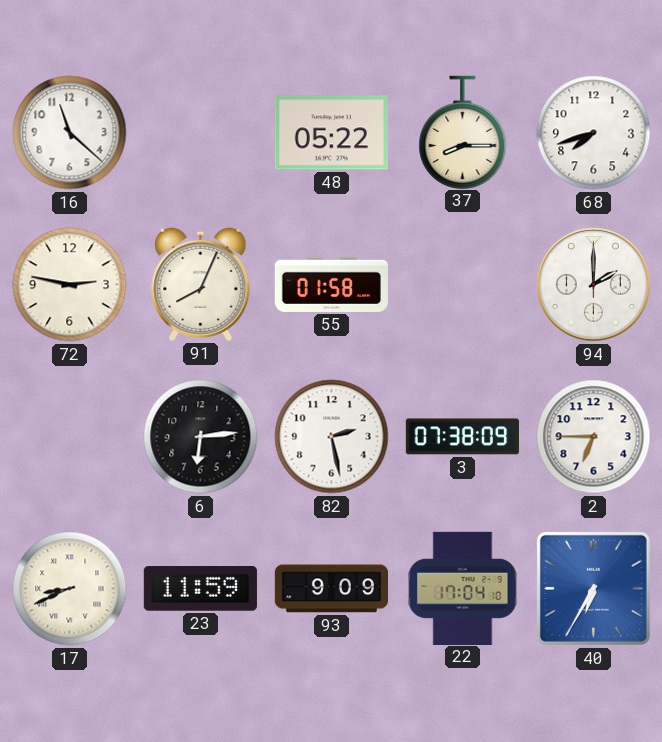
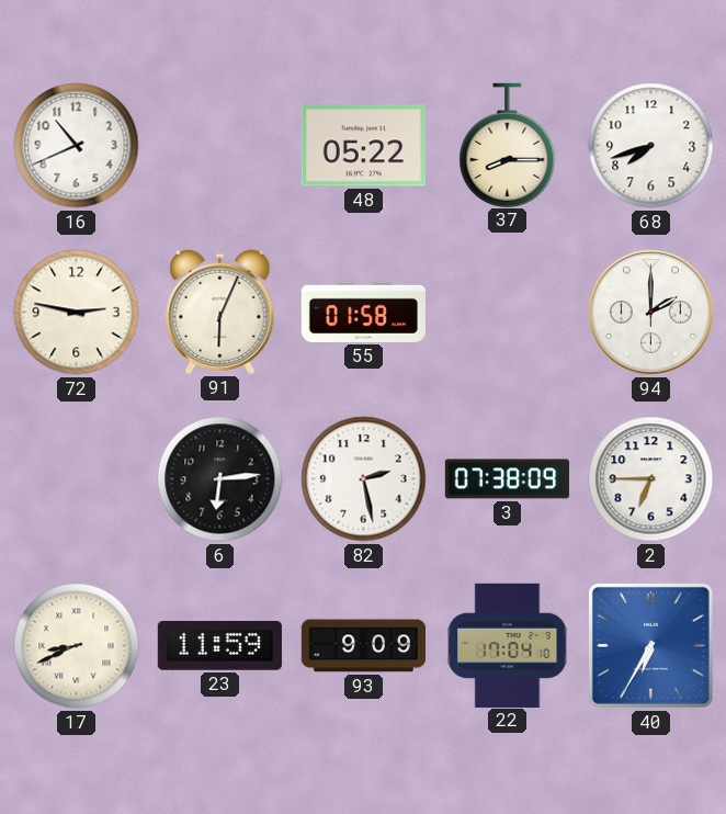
16: 11:22 -> 10:41 (77, 146)
91: 8:04 -> 6:04 (220, 312)
